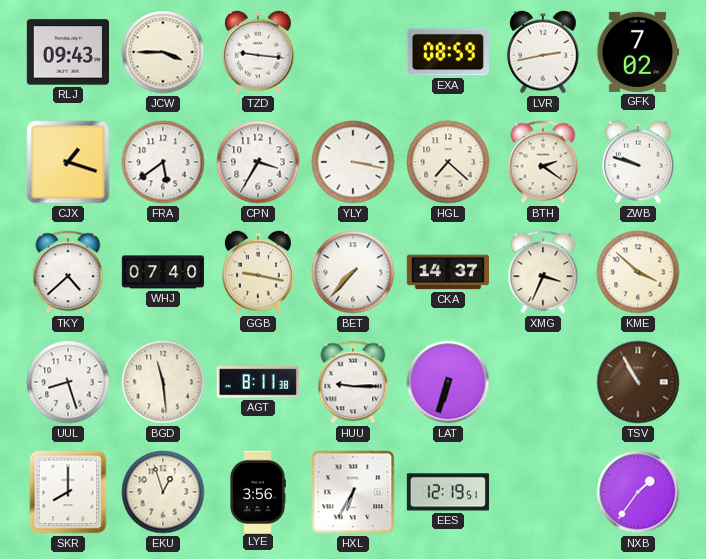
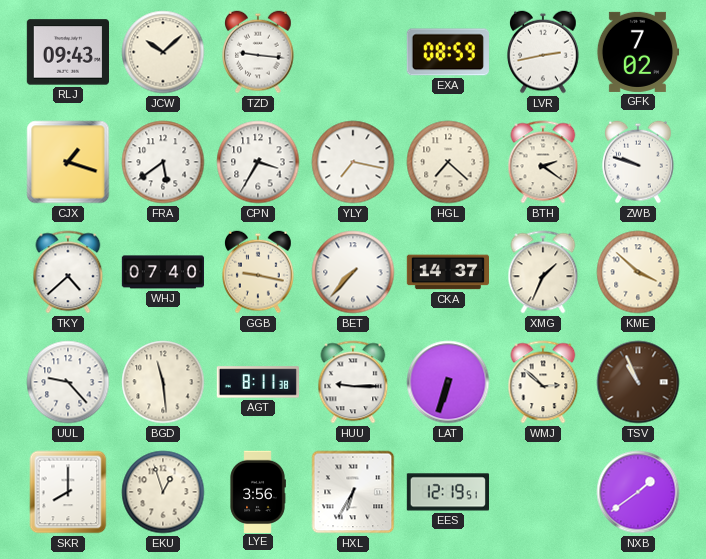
JCW: 3:45 -> 10:08 (163, 52)
YLY: 3:17 -> 7:17 (353, 162)
XMG: 3:34 -> 1:34 (543, 272)
UUL: 8:27 -> 9:23 (68, 382)
WMJ: none -> 2:52 (543, 382)
TSV: 10:55 -> 10:56 (638, 382)
NXB: 1:36 -> 1:39 (638, 492)
